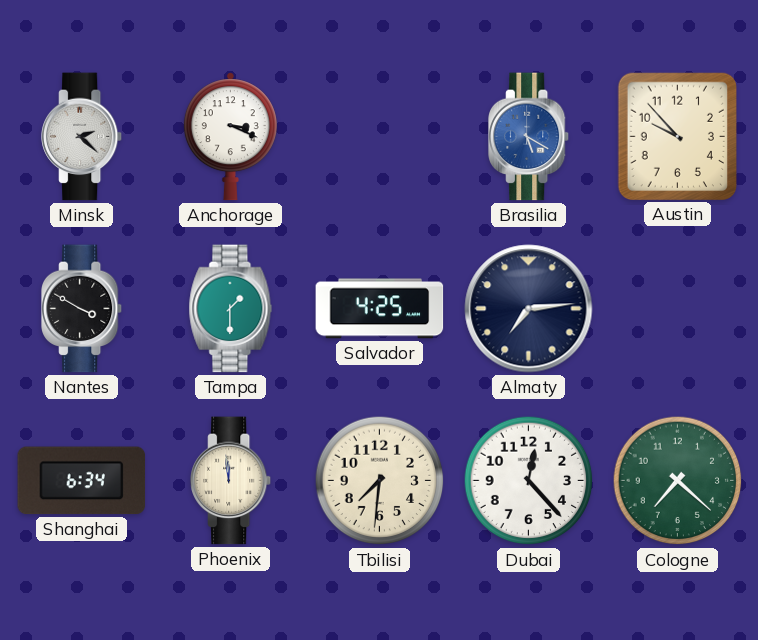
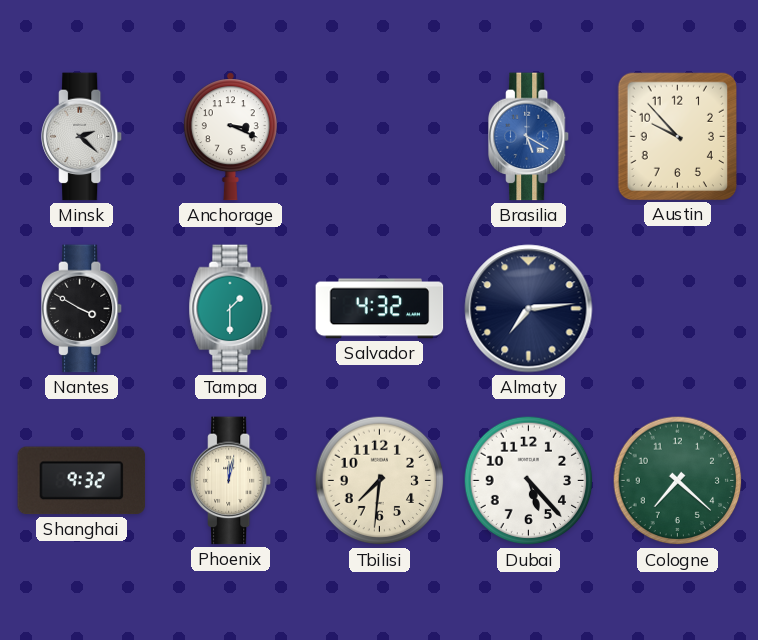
Salvador: 4:25 -> 4:32 (380, 309)
Shanghai: 6:34 -> 9:32 (82, 481)
Phoenix: 11:59 -> 12:02 (232, 481)
Dubai: 12:23 -> 5:23 (529, 481)
